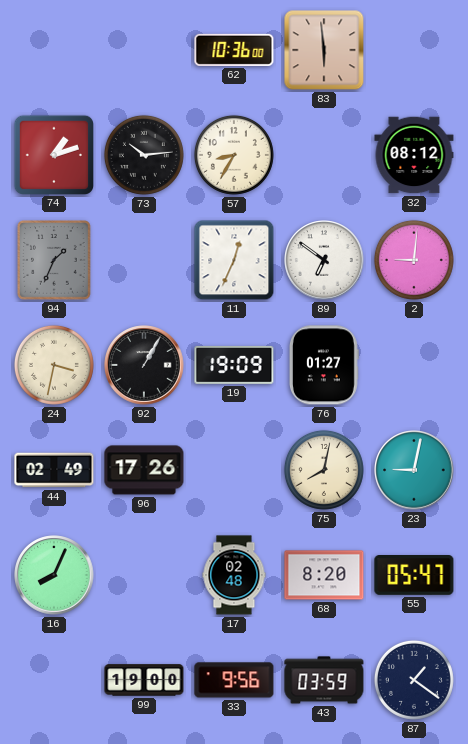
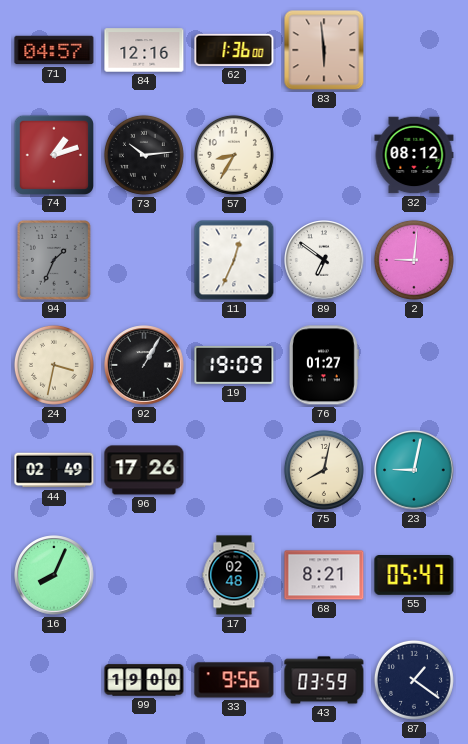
71: none -> 04:57 (54, 50)
84: none -> 12:16 (144, 50)
62: 10:36 -> 1:36 (234, 50)
68: 8:20 -> 8:21 (324, 575)
